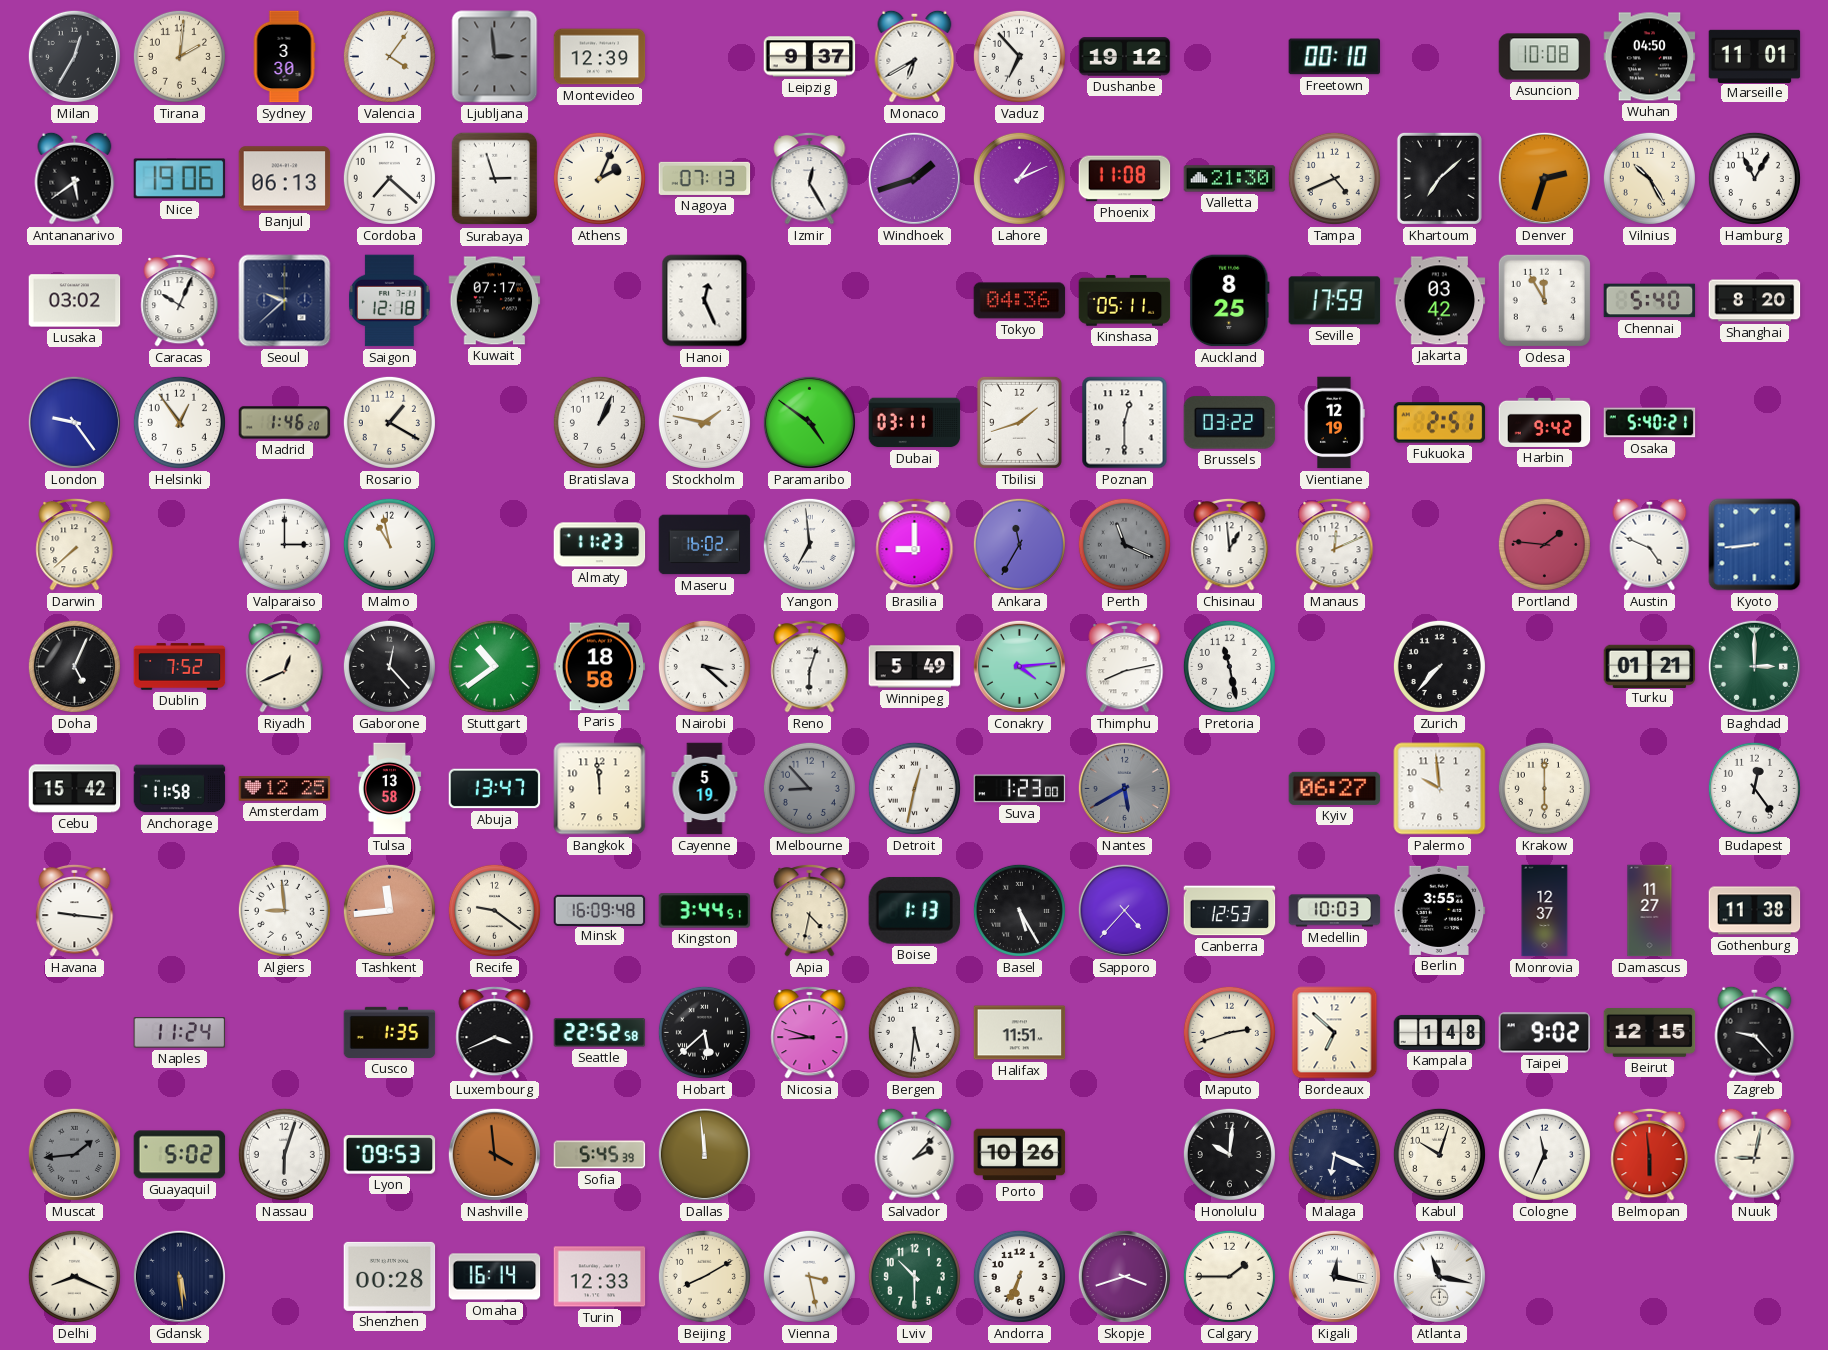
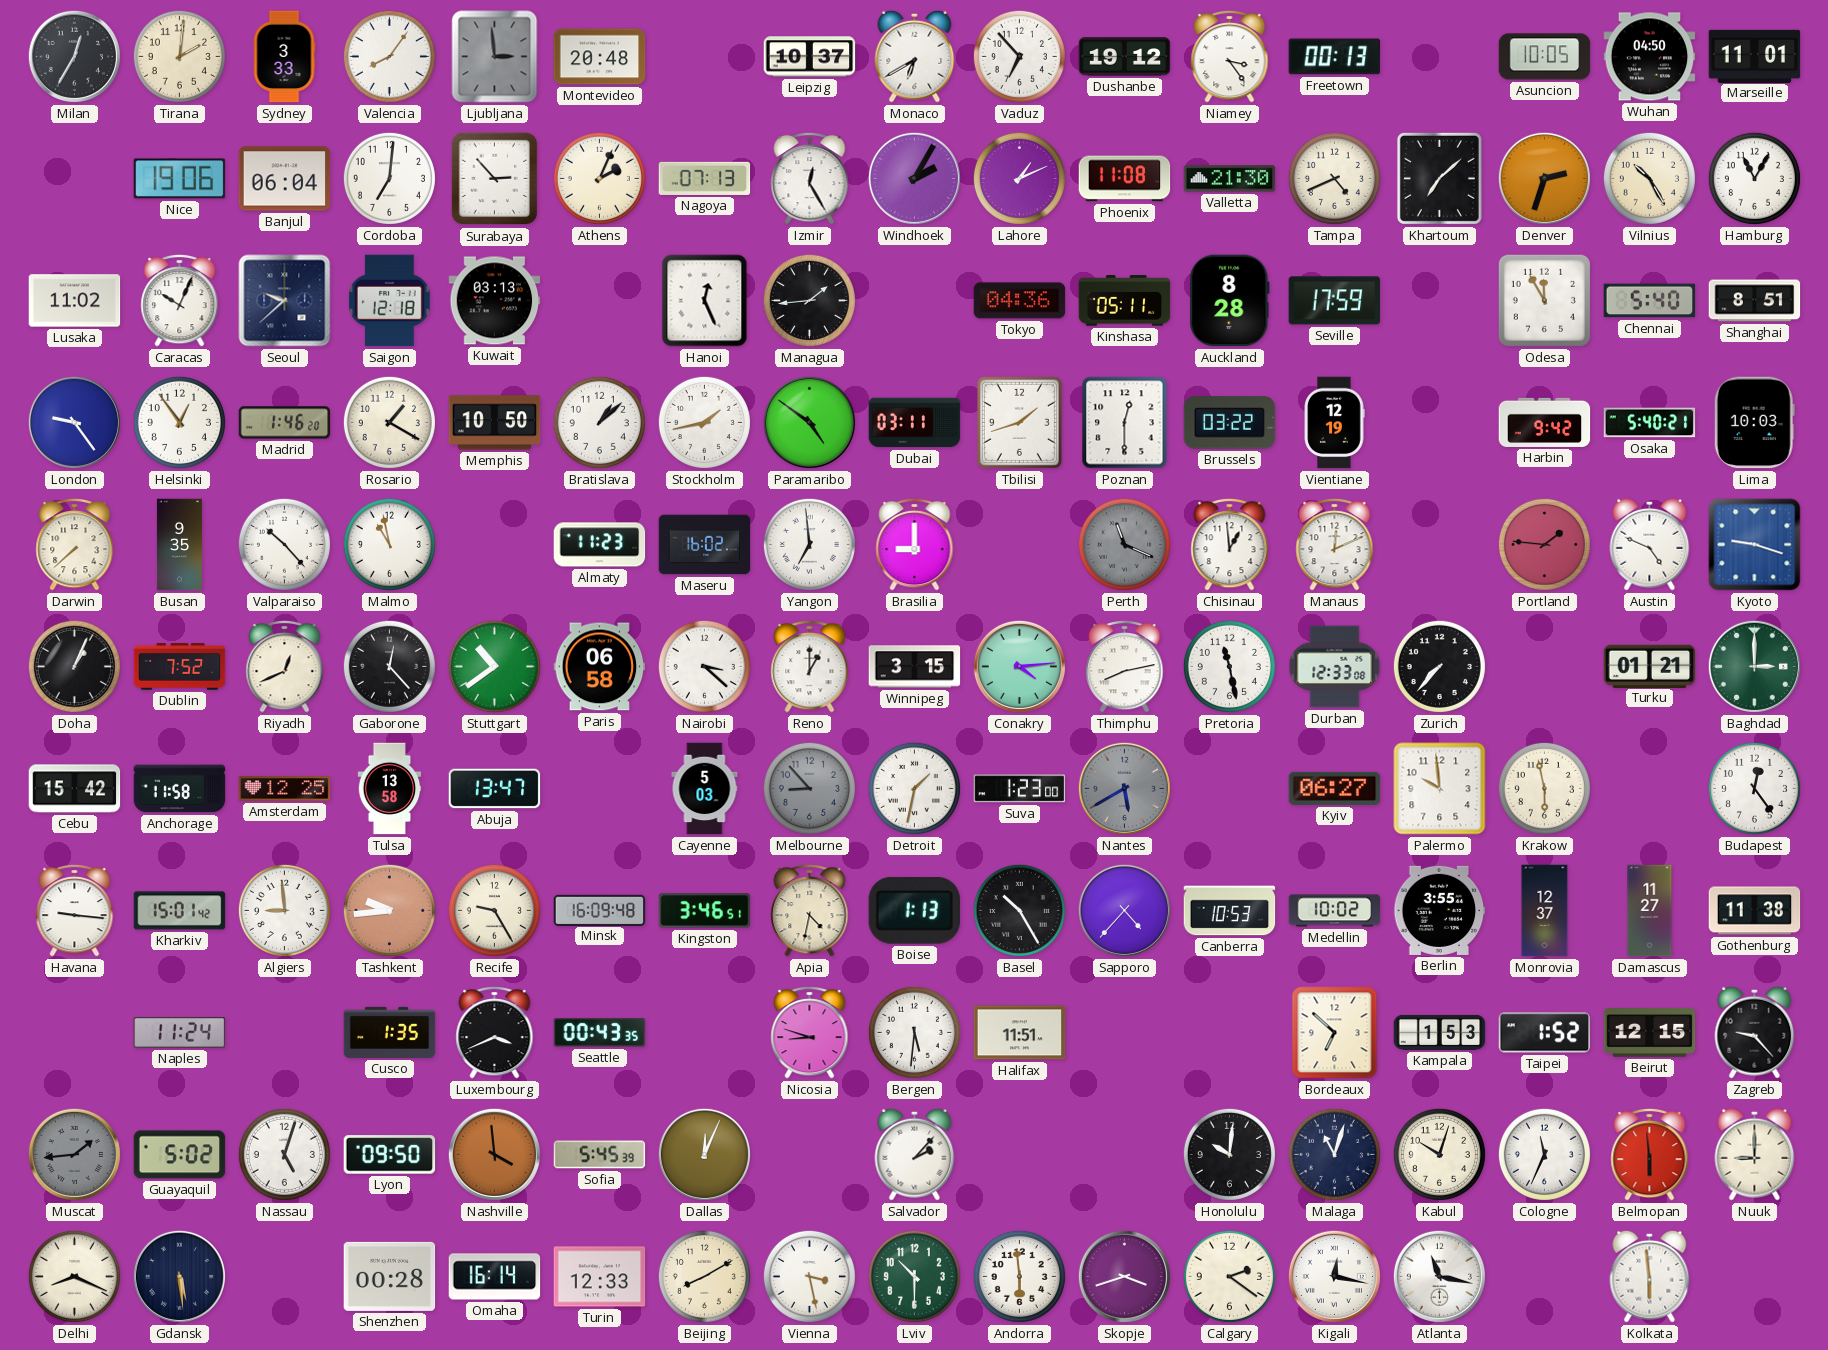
Sydney: 3:30 -> 3:33 (284, 57)
Valencia: 4:06 -> 8:06 (389, 56)
Montevideo: 12:39 -> 20:48 (600, 57)
Leipzig: 9:37 -> 10:37 (810, 57)
Niamey: none -> 3:24 (1230, 56)
Freetown: 00:10 -> 00:13 (1335, 57)
Asuncion: 10:08 -> 10:05 (1545, 57)
Antananarivo: 5:39 -> none (75, 178)
Banjul: 06:13 -> 06:04 (285, 179)
Cordoba: 7:22 -> 7:01 (389, 178)
Surabaya: 2:57 -> 2:53 (495, 179)
Windhoek: 1:42 -> 2:05 (914, 178)
Lusaka: 03:02 -> 11:02 (75, 301)
Kuwait: 07:17 -> 03:13 (495, 301)
Managua: none -> 1:44 (809, 300)
Auckland: 8:25 -> 8:28 (1230, 301)
Jakarta: 03:42 -> none (1440, 301)
Shanghai: 8:20 -> 8:51 (1755, 301)
Memphis: none -> 10:50 (495, 423)
Bratislava: 1:04 -> 1:08 (599, 422)
Stockholm: 1:47 -> 1:43 (704, 422)
Fukuoka: 2:51 -> none (1440, 423)
Lima: none -> 10:03 (1754, 423)
Busan: none -> 9:35 (179, 545)
Valparaiso: 3:00 -> 10:23 (284, 544)
Ankara: 11:35 -> none (1019, 544)
Kyoto: 8:44 -> 9:18 (1755, 545)
Doha: 5:04 -> 1:04 (74, 666)
Paris: 18:58 -> 06:58 (600, 667)
Reno: 6:03 -> 1:00 (810, 666)
Winnipeg: 5:49 -> 3:15 (915, 667)
Durban: none -> 12:33 (1335, 667)
Bangkok: 11:59 -> none (600, 789)
Cayenne: 5:19 -> 5:03 (705, 789)
Detroit: 12:32 -> 1:32 (914, 788)
Krakow: 6:00 -> 5:58 (1544, 788)
Kharkiv: none -> 15:01 (180, 911)
Tashkent: 11:44 -> 9:44 (389, 910)
Recife: 9:21 -> 9:25 (494, 910)
Kingston: 3:44 -> 3:46 (705, 911)
Basel: 5:25 -> 10:25 (1019, 910)
Canberra: 12:53 -> 10:53 (1230, 911)
Medellin: 10:03 -> 10:02 (1335, 911)
Seattle: 22:52 -> 00:43 (600, 1033)
Hobart: 5:38 -> none (704, 1032)
Maputo: 2:42 -> none (1229, 1032)
Kampala: 1:48 -> 1:53 (1440, 1032)
Taipei: 9:02 -> 1:52 (1545, 1033)
Nassau: 6:03 -> 5:03 (284, 1154)
Lyon: 09:53 -> 09:50 (390, 1155)
Dallas: 11:59 -> 12:04 (704, 1154)
Porto: 10:26 -> none (1020, 1155)
Malaga: 6:19 -> 11:03 (1334, 1154)
Nuuk: 9:02 -> 9:00 (1755, 1154)
Andorra: 6:34 -> 5:59 (1019, 1276)
Calgary: 1:45 -> 2:21 (1229, 1276)
Kolkata: none -> 5:59 (1650, 1276)
